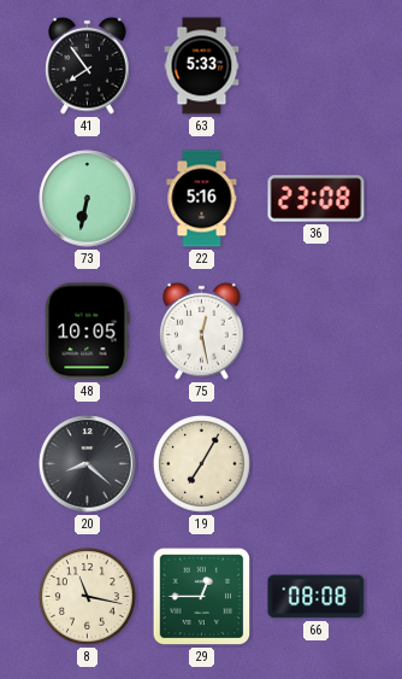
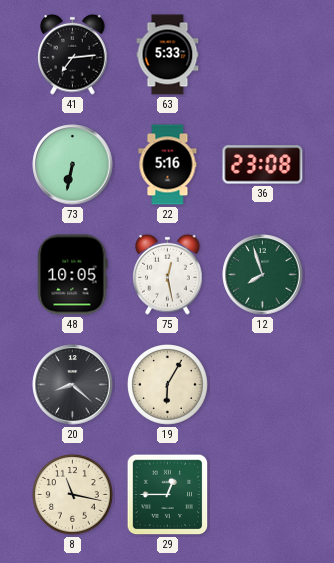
41: 7:54 -> 7:14 (73, 54)
12: none -> 7:57 (263, 275)
19: 7:05 -> 6:05 (168, 385)
66: 08:08 -> none (317, 597)
